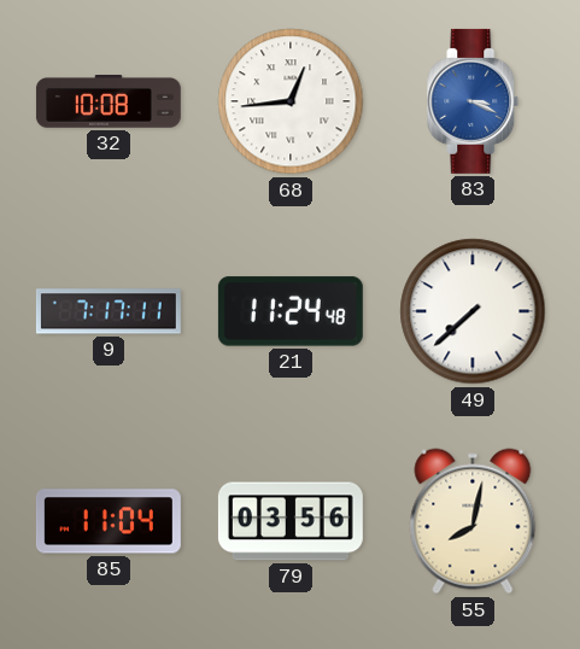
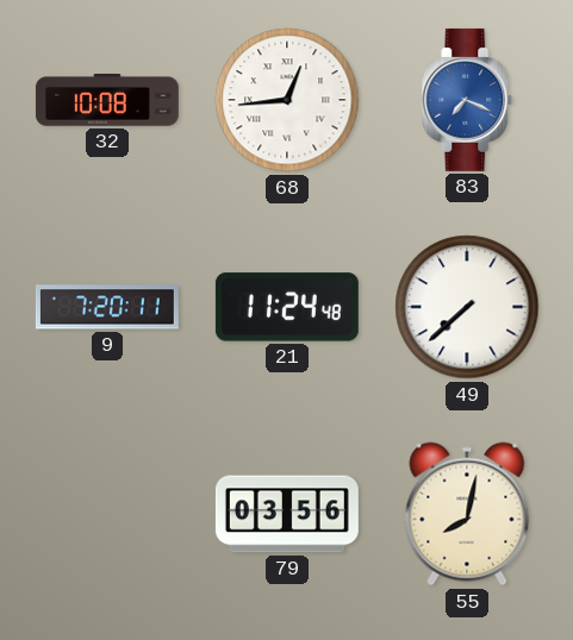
83: 3:19 -> 7:19 (467, 100)
9: 7:17 -> 7:20 (107, 307)
85: 11:04 -> none (109, 521)
